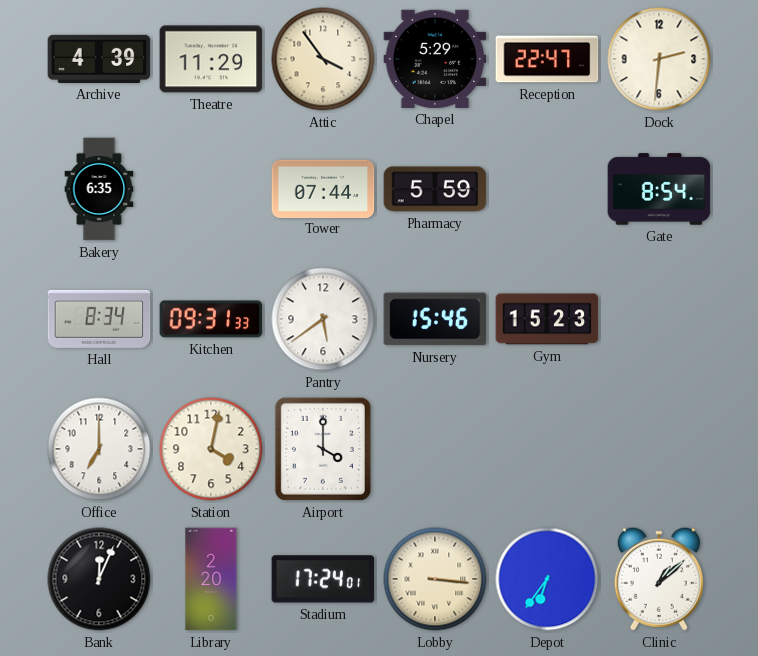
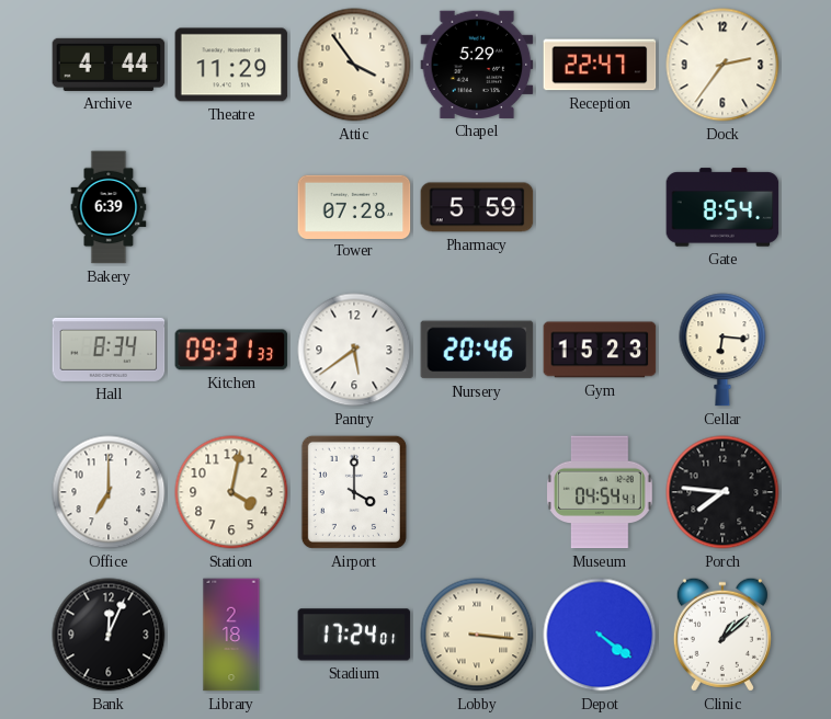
Archive: 4:39 -> 4:44 (109, 65)
Dock: 2:31 -> 2:36 (722, 65)
Bakery: 6:35 -> 6:39 (109, 207)
Tower: 07:44 -> 07:28 (354, 206)
Nursery: 15:46 -> 20:46 (477, 350)
Cellar: none -> 6:16 (722, 350)
Museum: none -> 04:54 (601, 492)
Porch: none -> 7:46 (722, 492)
Library: 2:20 -> 2:18 (231, 635)
Depot: 6:36 -> 4:21 (600, 635)
